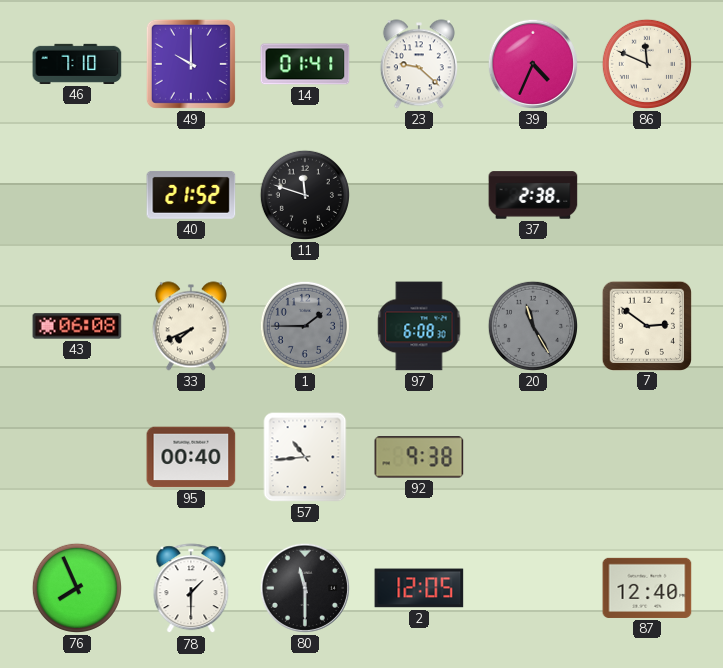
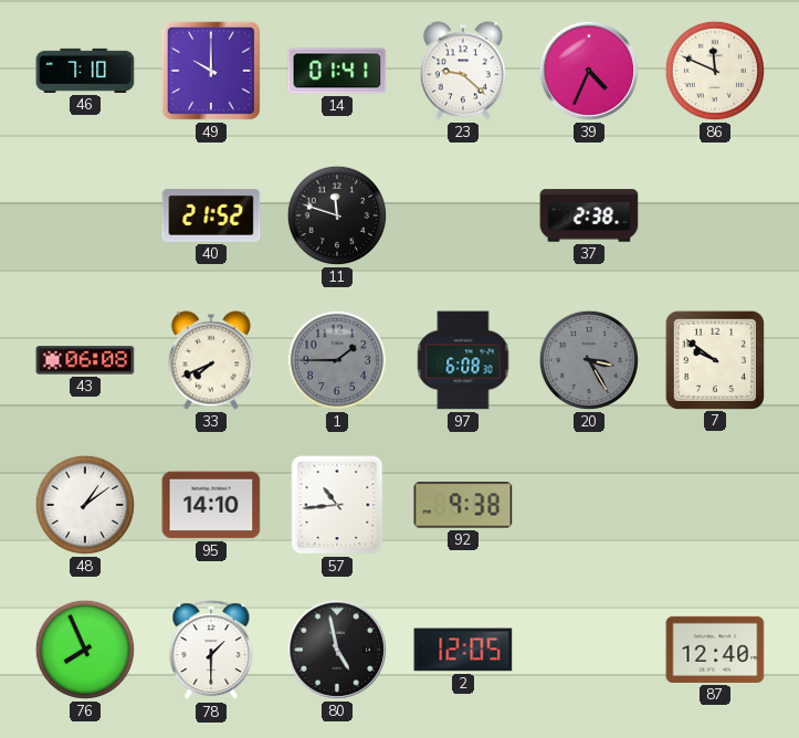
20: 11:25 -> 3:25 (589, 360)
7: 2:51 -> 9:51 (714, 359)
48: none -> 1:09 (85, 505)
95: 00:40 -> 14:10 (211, 505)
80: 11:30 -> 4:58 (337, 650)
